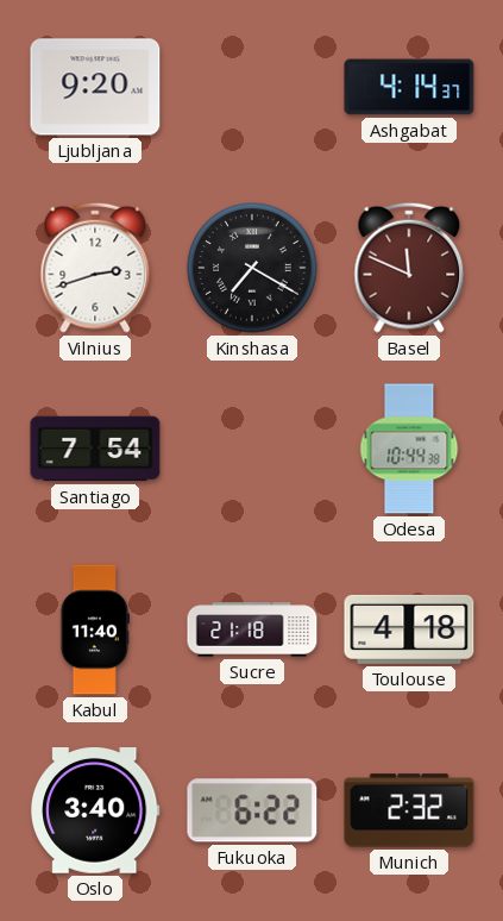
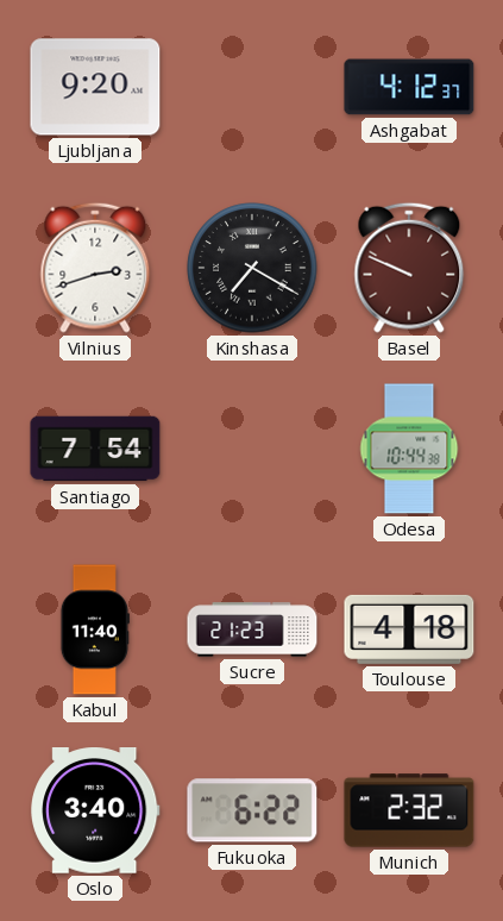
Ashgabat: 4:14 -> 4:12 (409, 87)
Basel: 11:49 -> 9:49 (409, 268)
Sucre: 21:18 -> 21:23 (252, 629)
